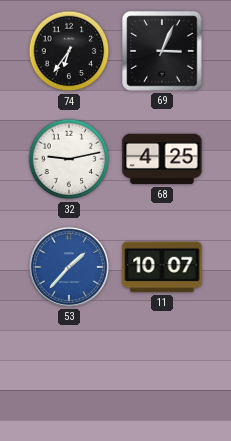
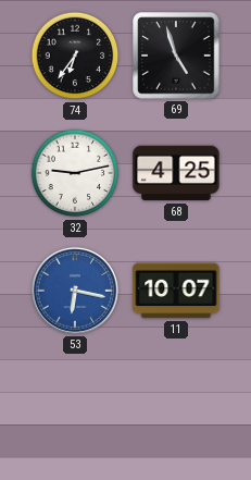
69: 3:04 -> 4:57 (176, 56)
53: 1:37 -> 6:17 (75, 291)
